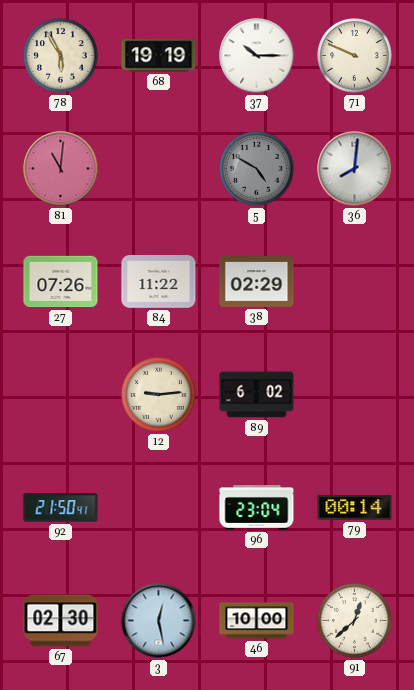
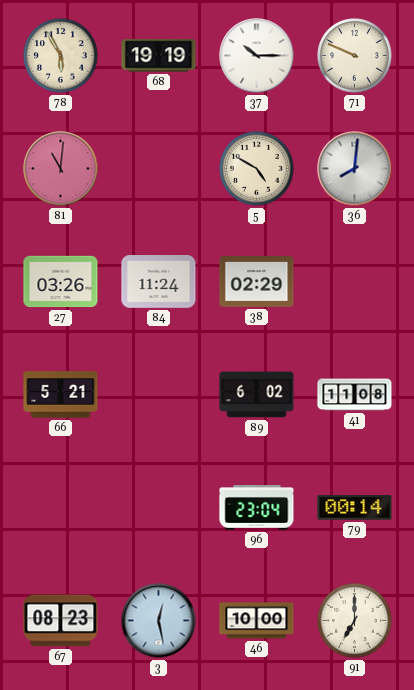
5 dial: grey -> cream (257, 169)
27: 07:26 -> 03:26 (61, 282)
84: 11:22 -> 11:24 (159, 282)
66: none -> 5:21 (61, 395)
12: 9:14 -> none (159, 395)
41: none -> 11:08 (355, 395)
92: 21:50 -> none (61, 508)
67: 02:30 -> 08:23 (61, 621)
91: 12:38 -> 7:00 (355, 621)
